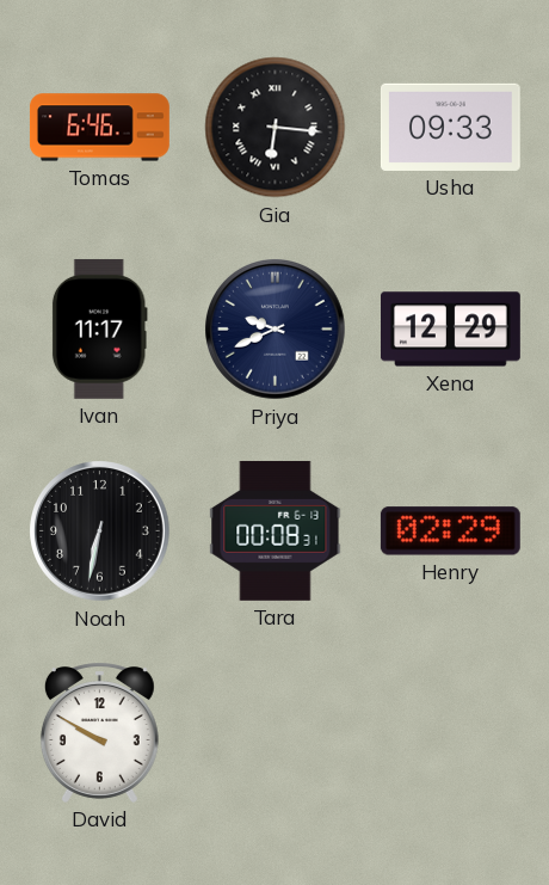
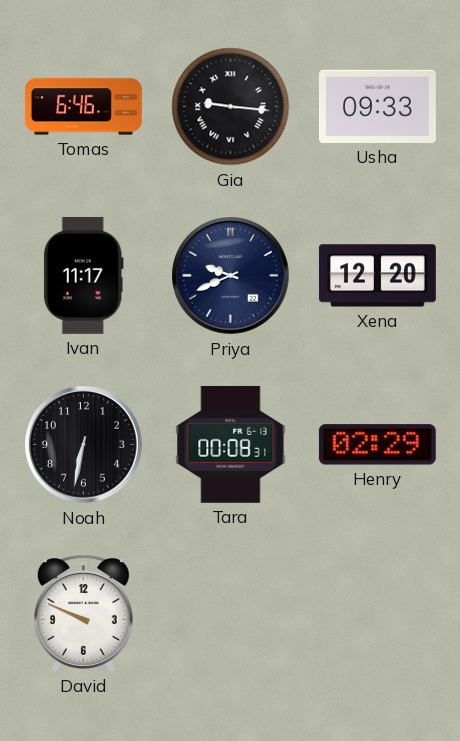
Gia: 6:16 -> 9:16 (231, 107)
Xena: 12:29 -> 12:20 (378, 276)
David: 9:50 -> 9:49 (83, 613)
